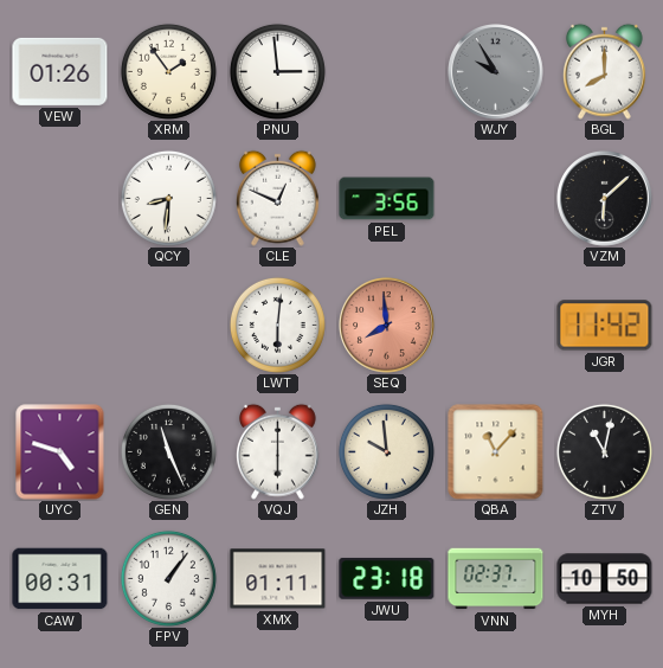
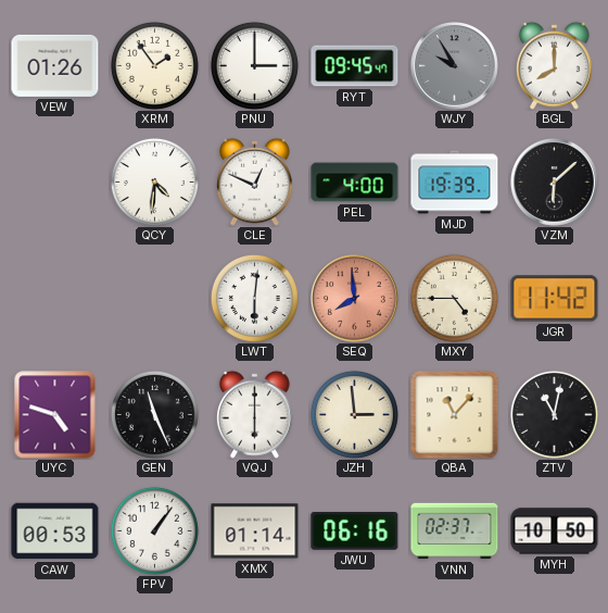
PNU: 2:59 -> 3:00 (254, 65)
RYT: none -> 09:45 (355, 66)
QCY: 8:31 -> 4:31 (154, 182)
PEL: 3:56 -> 4:00 (355, 183)
MJD: none -> 19:39 (455, 183)
MXY: none -> 4:45 (454, 298)
JZH: 9:59 -> 2:59 (354, 414)
CAW: 00:31 -> 00:53 (55, 531)
XMX: 01:11 -> 01:14 (255, 531)
JWU: 23:18 -> 06:16 (355, 530)
